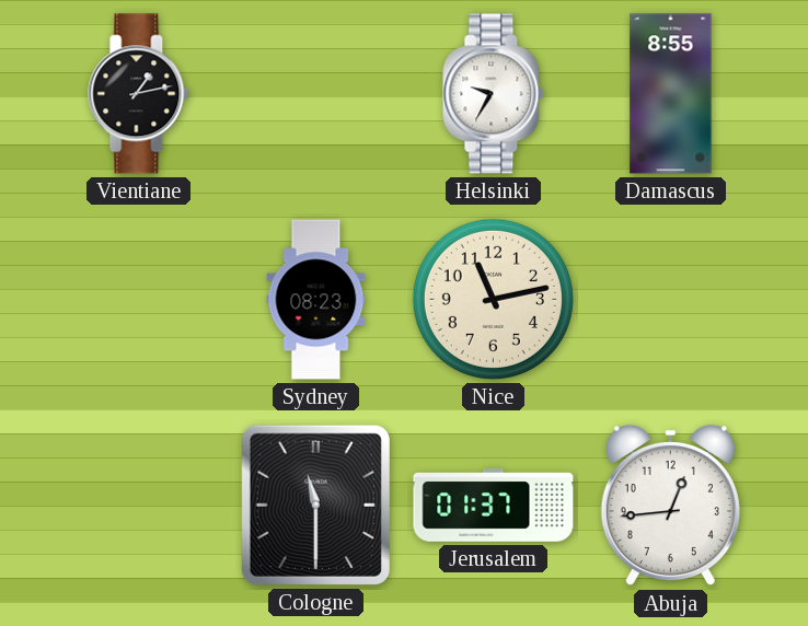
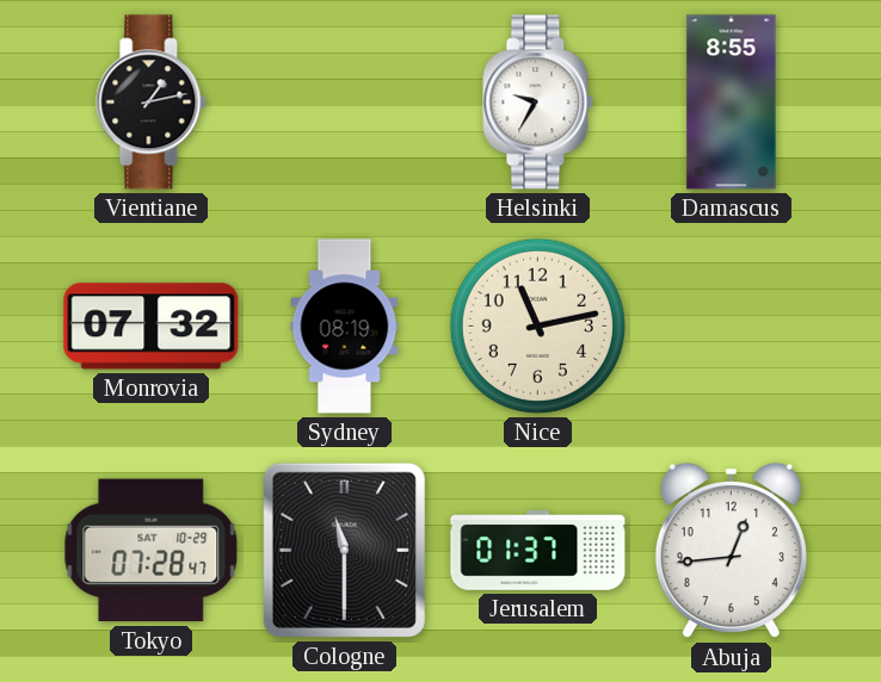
Monrovia: none -> 07:32 (152, 327)
Sydney: 08:23 -> 08:19 (345, 327)
Tokyo: none -> 07:28 (152, 551)
